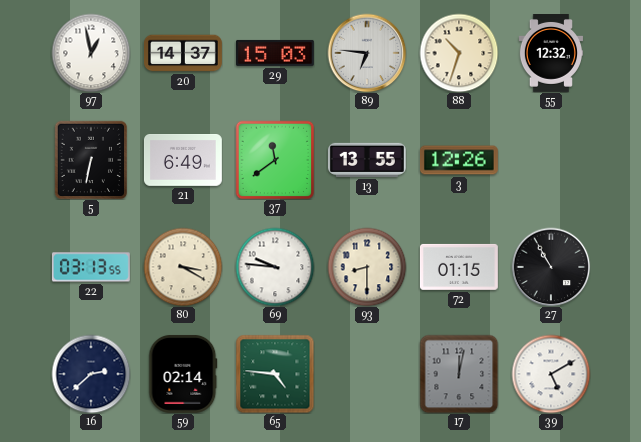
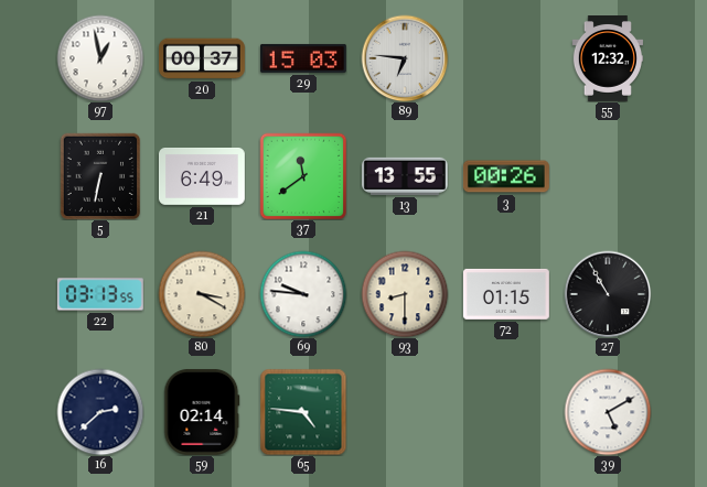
20: 14:37 -> 00:37 (203, 58)
88: 10:33 -> none (459, 53)
3: 12:26 -> 00:26 (506, 176)
17: 12:02 -> none (459, 374)
